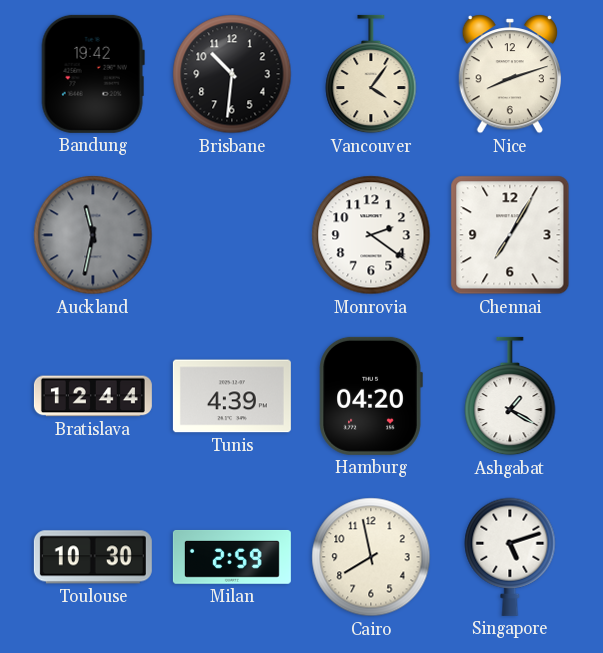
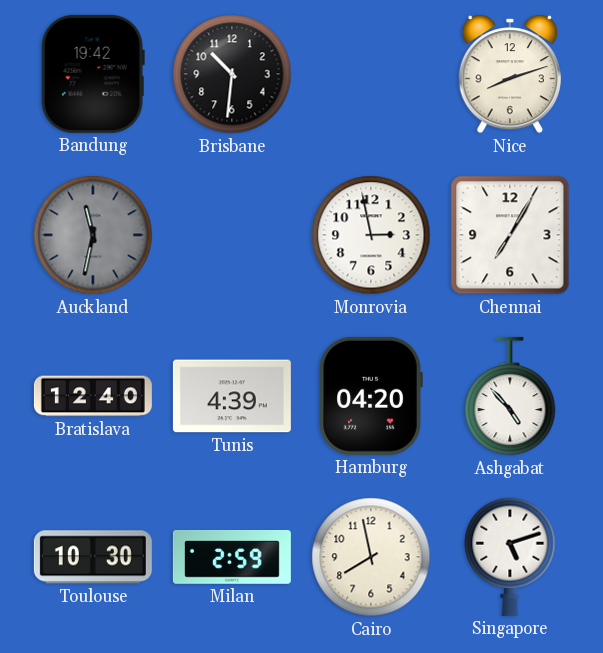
Vancouver: 4:06 -> none (371, 74)
Monrovia: 2:21 -> 2:58 (371, 235)
Bratislava: 12:44 -> 12:40 (93, 396)
Ashgabat: 1:20 -> 4:53 (510, 396)
